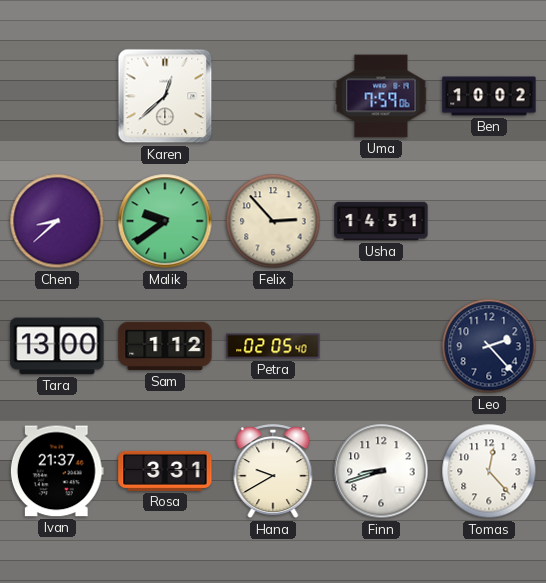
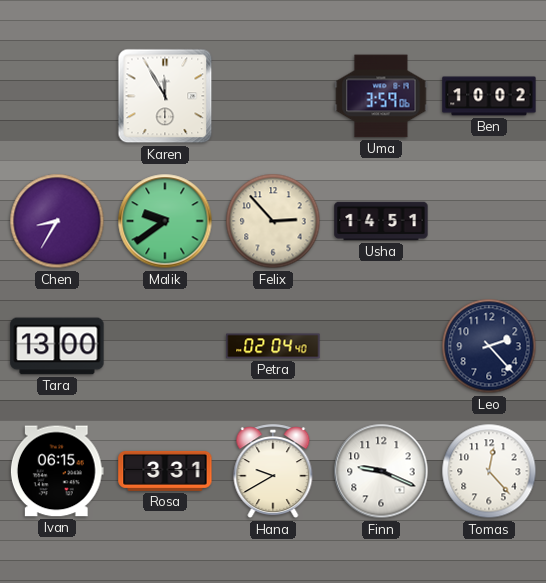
Karen: 12:38 -> 11:55 (165, 96)
Uma: 7:59 -> 3:59 (381, 96)
Chen: 8:38 -> 8:35 (57, 221)
Sam: 1:12 -> none (165, 346)
Petra: 02:05 -> 02:04 (273, 346)
Ivan: 21:37 -> 06:15 (57, 471)
Finn: 8:42 -> 9:19 (381, 471)
